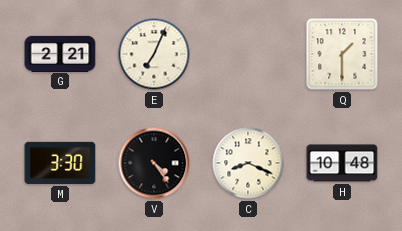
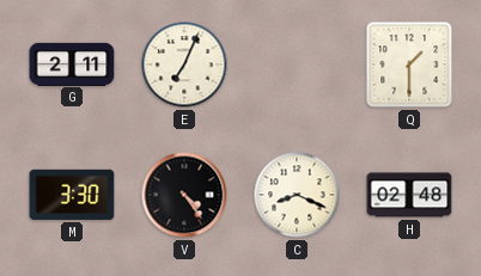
G: 2:21 -> 2:11 (72, 63)
H: 10:48 -> 02:48 (409, 195)
